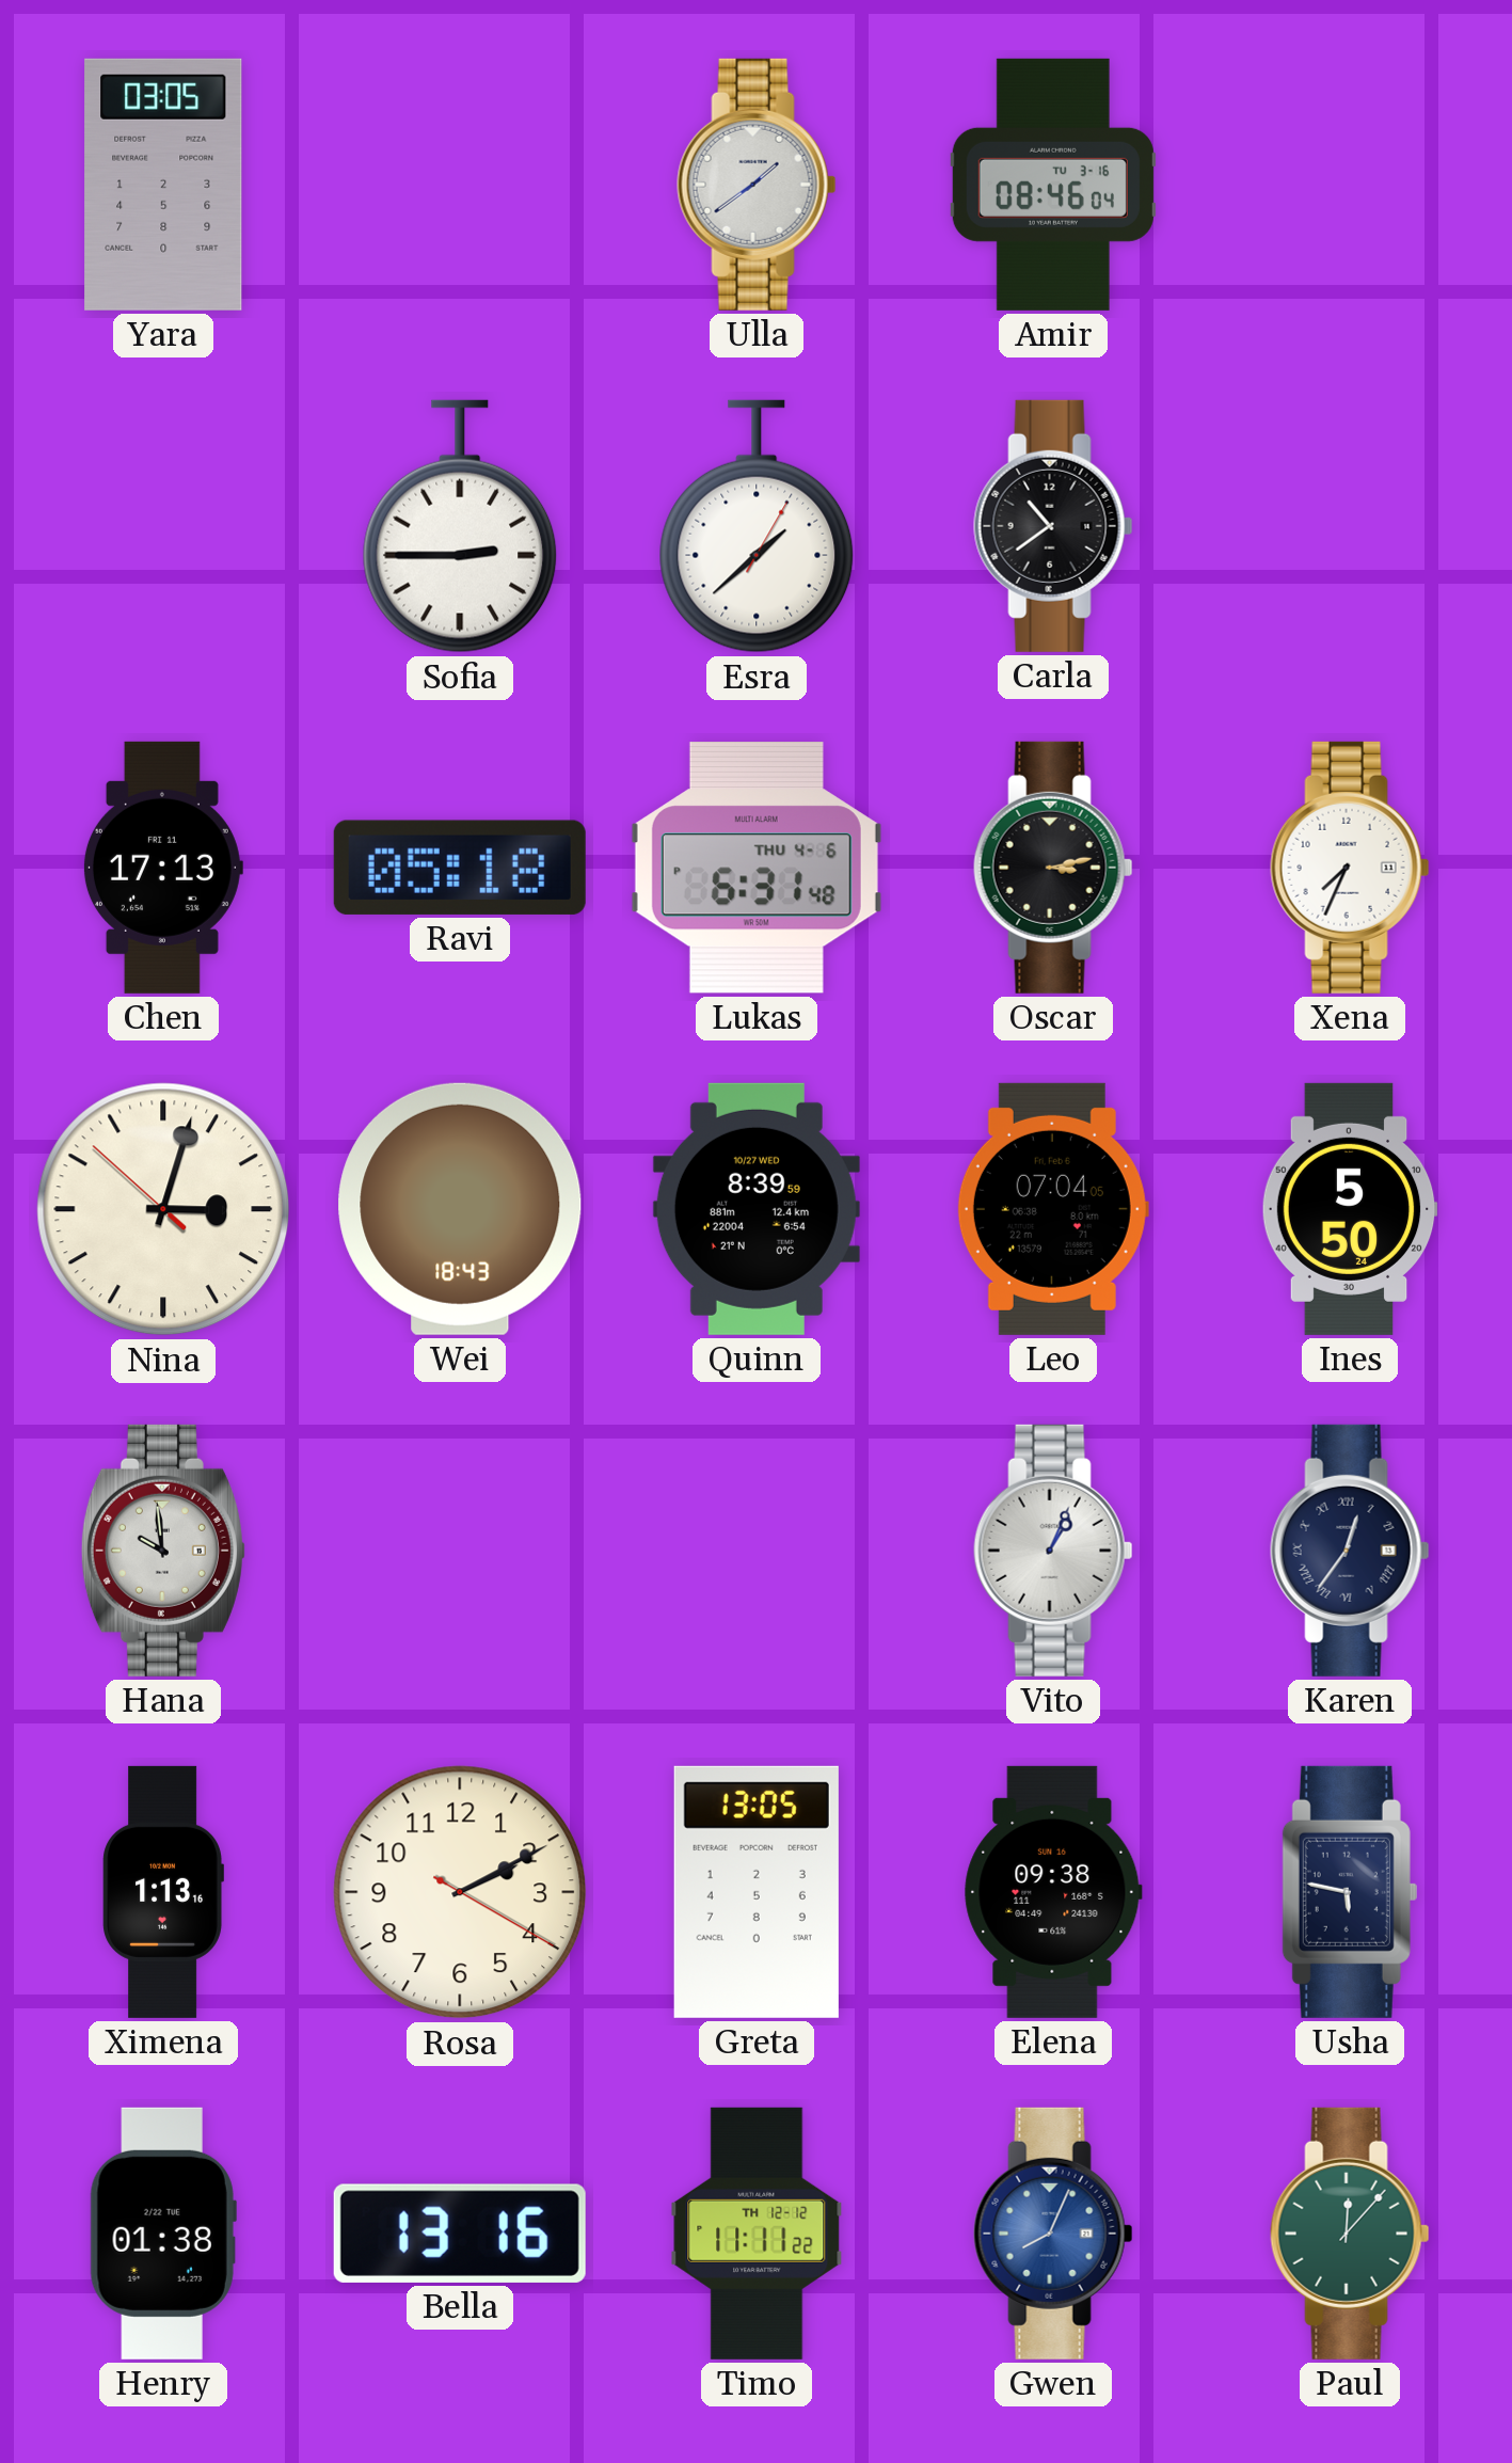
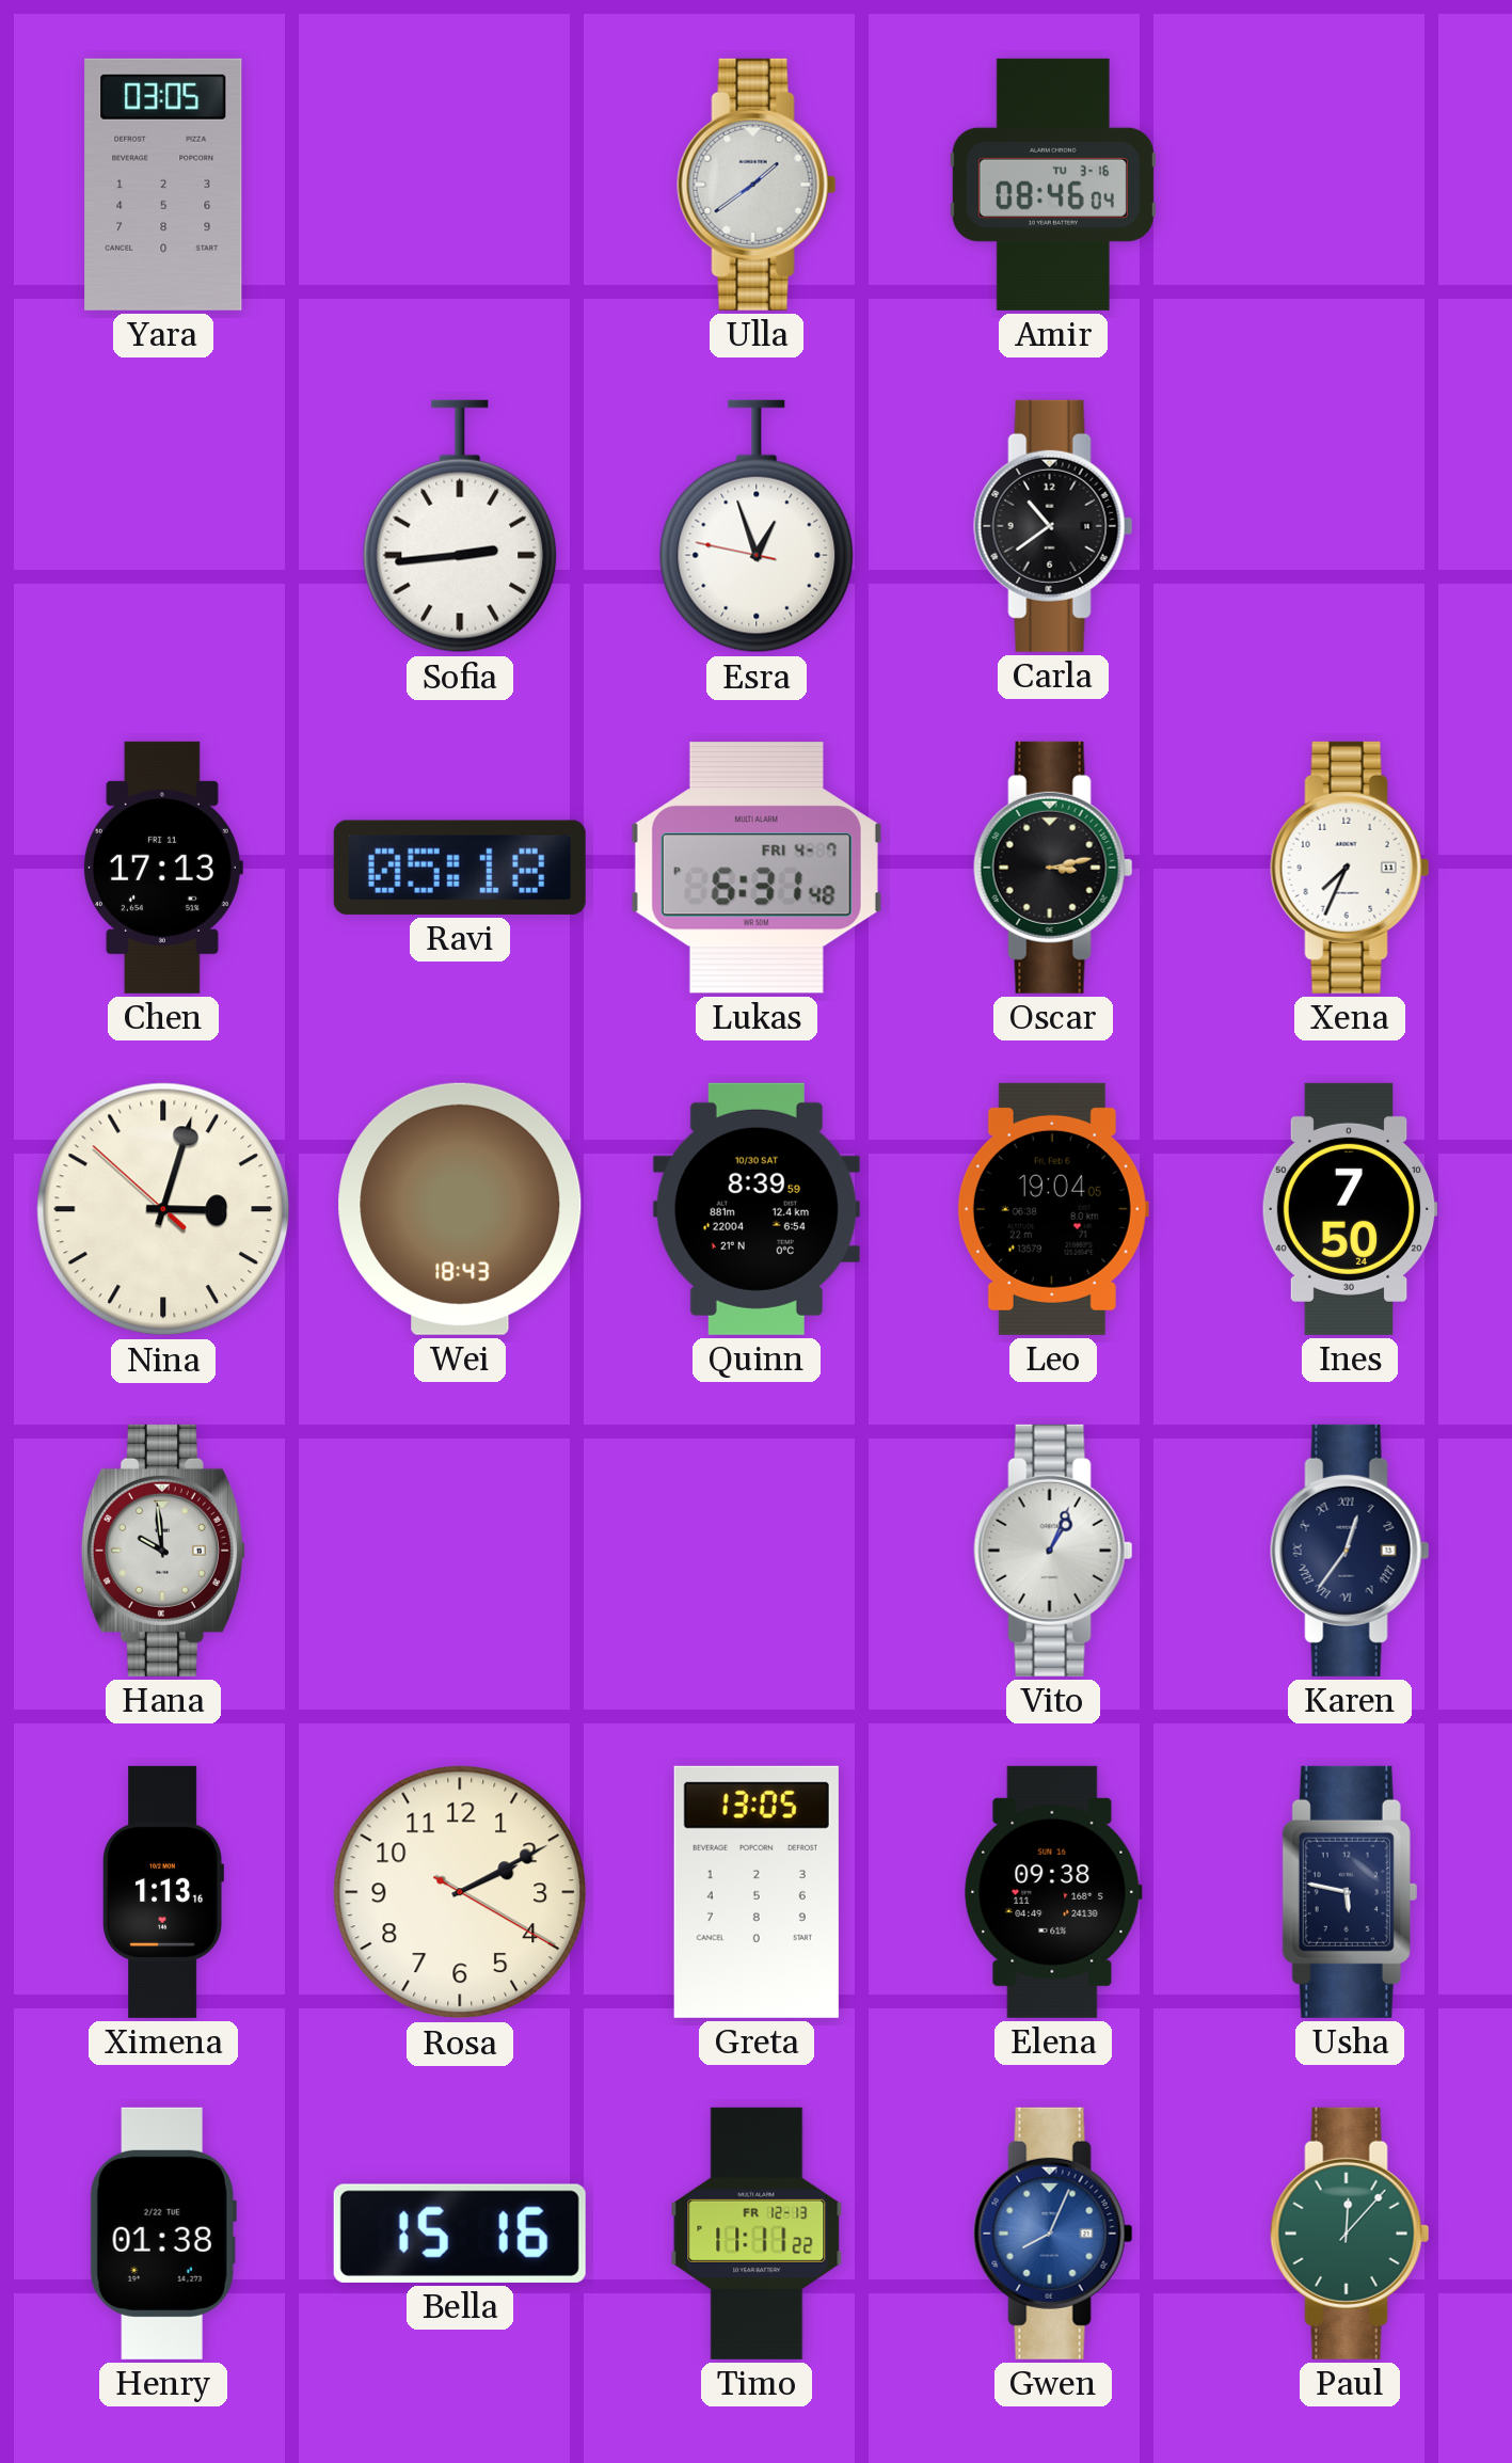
Sofia: 2:45 -> 2:44 (460, 526)
Esra: 1:38 -> 12:56 (757, 526)
Lukas date: THU 4-6 -> FRI 4-7 (757, 869)
Quinn date: 10/27 WED -> 10/30 SAT (757, 1209)
Leo: 07:04 -> 19:04 (1053, 1209)
Ines: 5:50 -> 7:50 (1350, 1209)
Bella: 13:16 -> 15:16 (460, 2234)
Timo date: TH 12-12 -> FR 12-13 (757, 2234)
